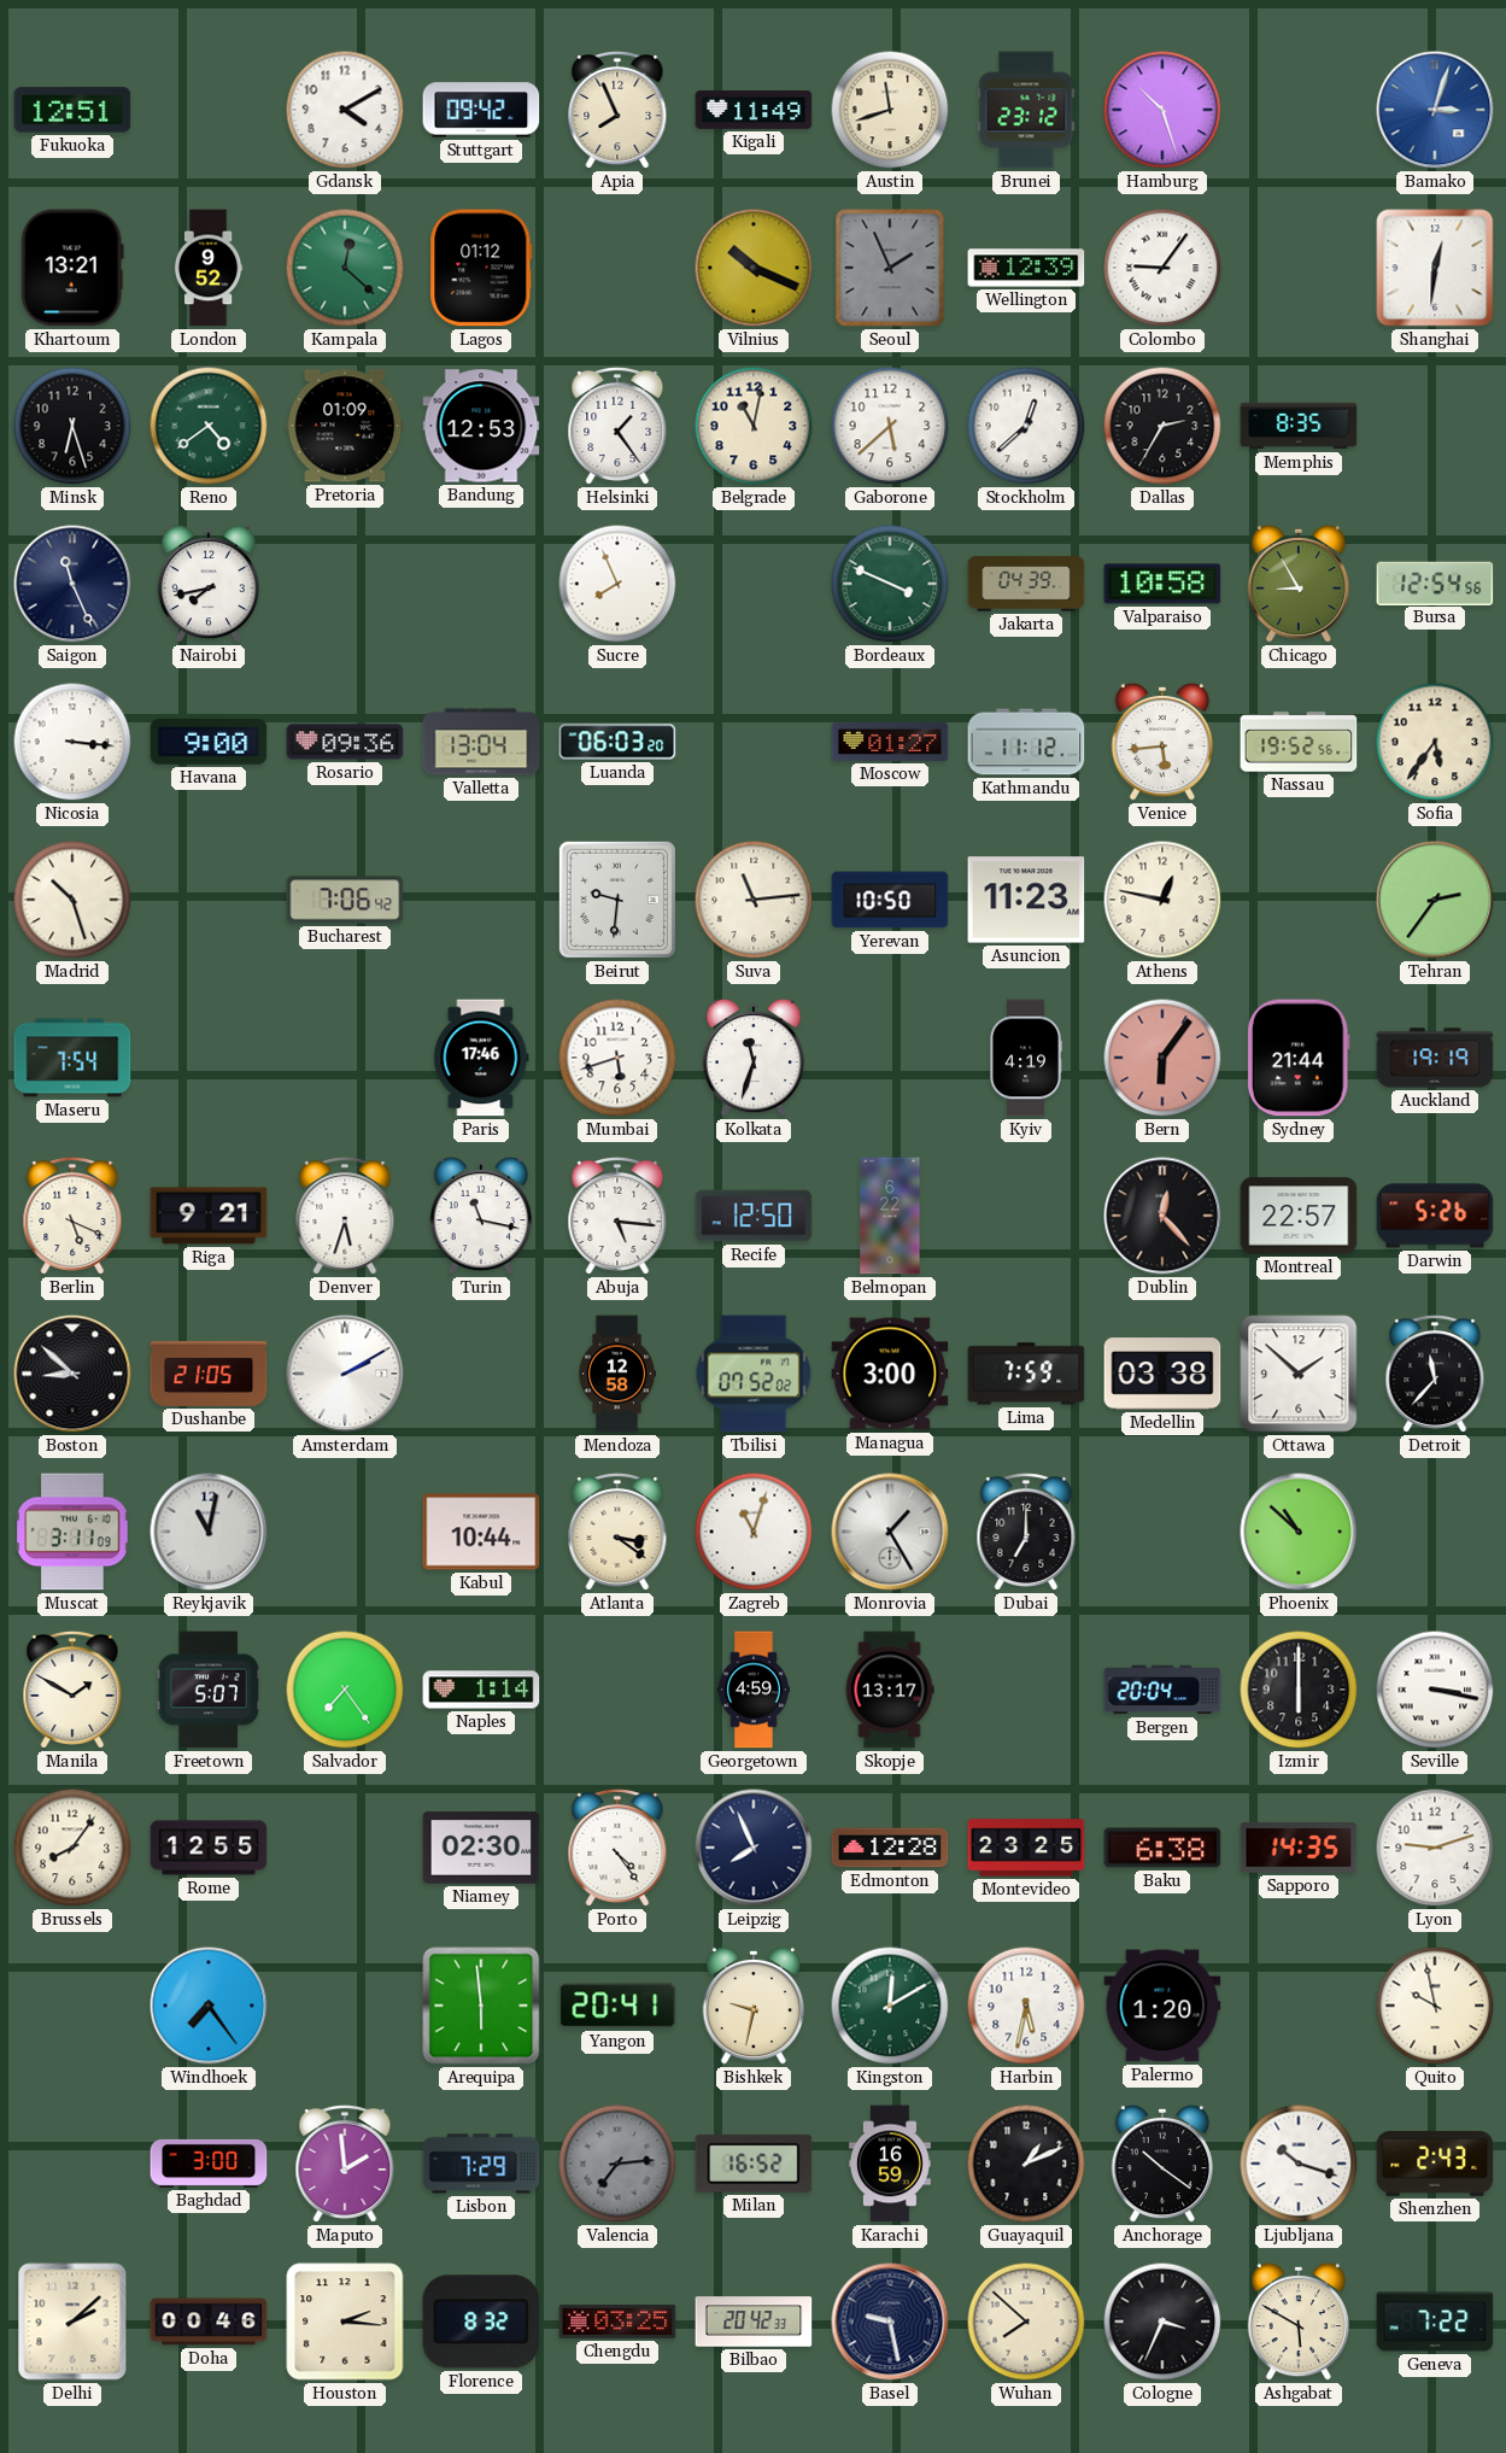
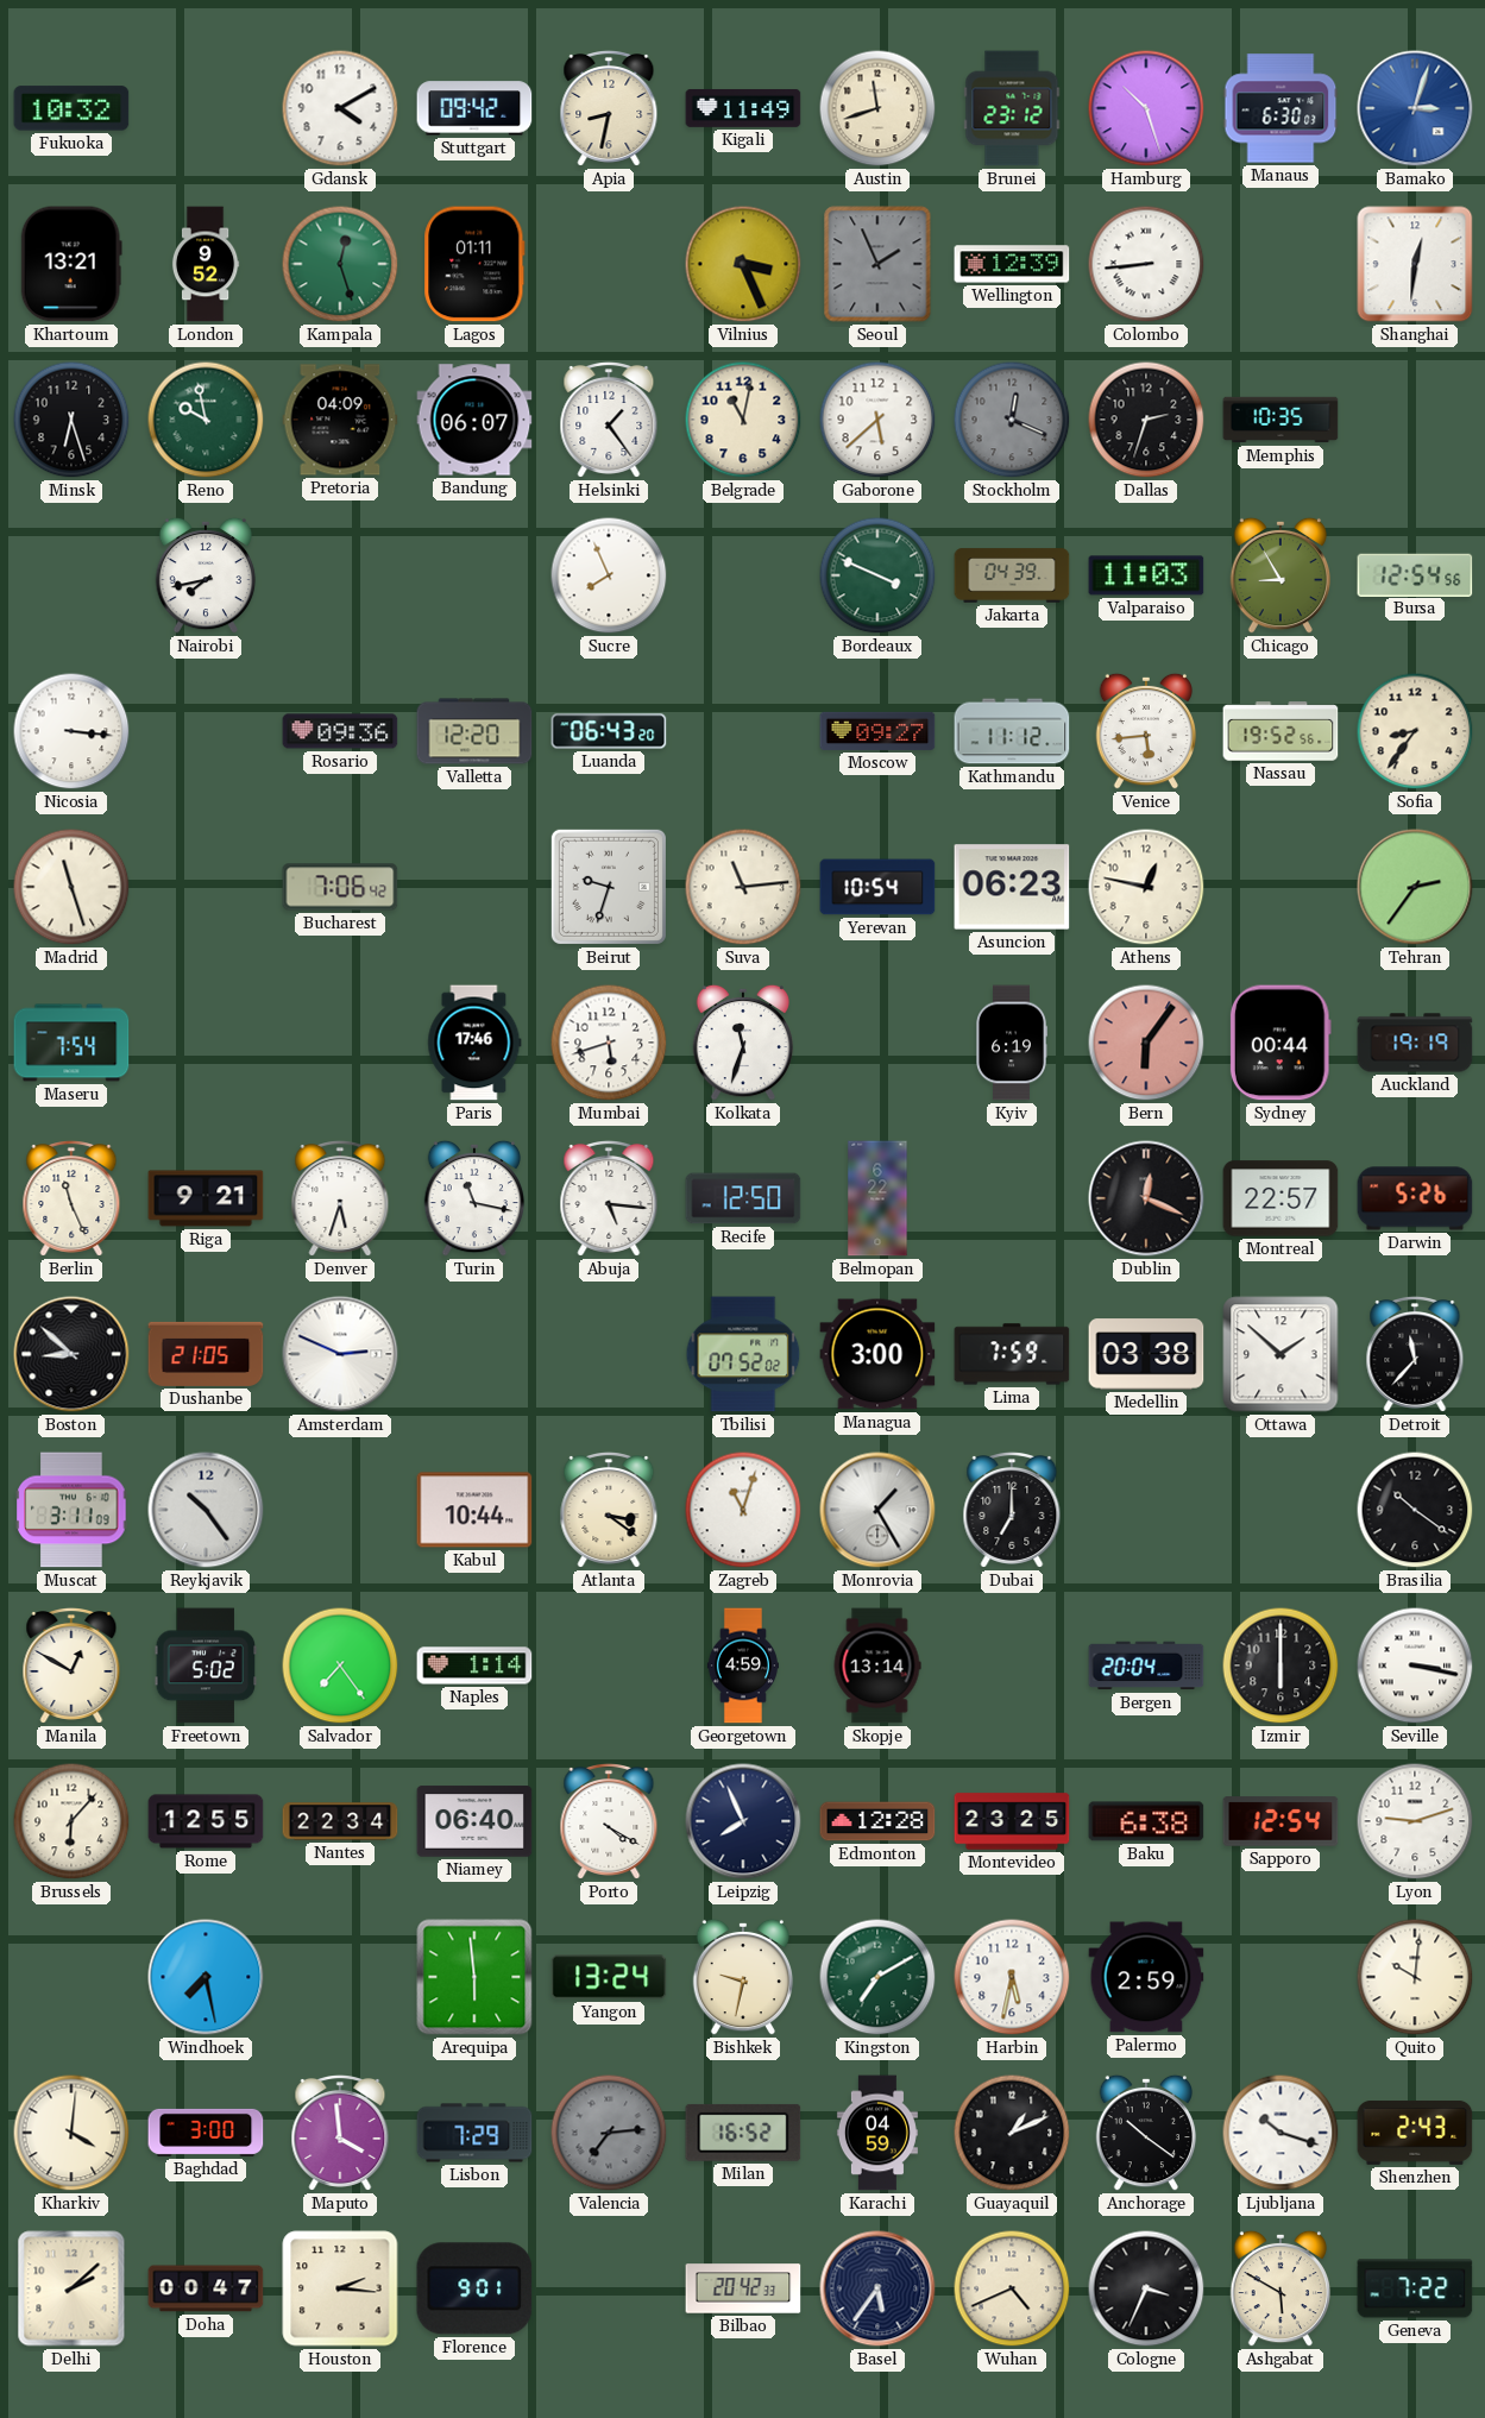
Fukuoka: 12:51 -> 10:32 (71, 108)
Apia: 7:56 -> 8:32 (609, 109)
Manaus: none -> 6:30 (1281, 108)
Kampala: 12:22 -> 12:27 (340, 264)
Lagos: 01:12 -> 01:11 (474, 264)
Vilnius: 10:19 -> 3:26 (743, 264)
Colombo: 9:06 -> 8:44 (1146, 264)
Reno: 4:39 -> 9:58 (206, 420)
Pretoria: 01:09 -> 04:09 (340, 420)
Bandung: 12:53 -> 06:07 (474, 420)
Stockholm: 12:38 -> 12:19 (1012, 420)
Stockholm dial: white -> grey (1012, 420)
Dallas: 2:35 -> 2:33 (1146, 420)
Memphis: 8:35 -> 10:35 (1281, 420)
Saigon: 11:26 -> none (72, 584)
Valparaiso: 10:58 -> 11:03 (1146, 575)
Havana: 9:00 -> none (209, 743)
Valletta: 13:04 -> 12:20 (474, 731)
Luanda: 06:03 -> 06:43 (609, 731)
Moscow: 01:27 -> 09:27 (877, 731)
Sofia: 5:36 -> 8:36 (1415, 731)
Madrid: 10:27 -> 11:27 (71, 887)
Beirut: 9:31 -> 9:33 (609, 887)
Yerevan: 10:50 -> 10:54 (877, 887)
Asuncion: 11:23 -> 06:23 (1012, 887)
Kyiv: 4:19 -> 6:19 (1012, 1043)
Sydney: 21:44 -> 00:44 (1281, 1043)
Berlin: 5:19 -> 11:26 (71, 1199)
Dublin: 12:23 -> 12:19 (1146, 1198)
Amsterdam: 2:10 -> 2:49 (340, 1354)
Mendoza: 12:58 -> none (619, 1374)
Reykjavik: 11:02 -> 10:24 (206, 1510)
Phoenix: 10:52 -> none (1299, 1532)
Brasilia: none -> 10:21 (1415, 1510)
Manila: 1:50 -> 12:50 (71, 1667)
Freetown: 5:07 -> 5:02 (206, 1665)
Skopje: 13:17 -> 13:14 (877, 1665)
Brussels: 8:06 -> 6:07 (71, 1821)
Nantes: none -> 22:34 (340, 1821)
Niamey: 02:30 -> 06:40 (474, 1821)
Porto: 4:24 -> 4:20 (609, 1822)
Sapporo: 14:35 -> 12:54 (1281, 1821)
Windhoek: 7:24 -> 7:28 (206, 1977)
Yangon: 20:41 -> 13:24 (609, 1977)
Kingston: 12:10 -> 7:10 (877, 1977)
Palermo: 1:20 -> 2:59 (1146, 1977)
Quito: 9:58 -> 10:01 (1415, 1977)
Kharkiv: none -> 4:01 (71, 2133)
Maputo: 1:59 -> 3:59 (340, 2134)
Karachi: 16:59 -> 04:59 (877, 2133)
Doha: 00:46 -> 00:47 (206, 2288)
Florence: 8:32 -> 9:01 (474, 2288)
Chengdu: 03:25 -> none (617, 2322)
Basel: 9:28 -> 5:36 (877, 2288)
Wuhan: 7:52 -> 4:41 (1012, 2288)
